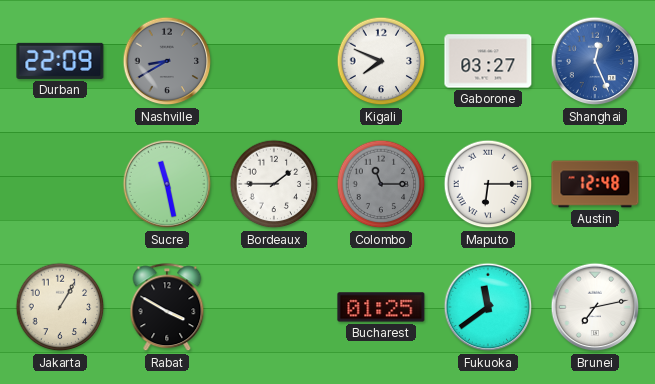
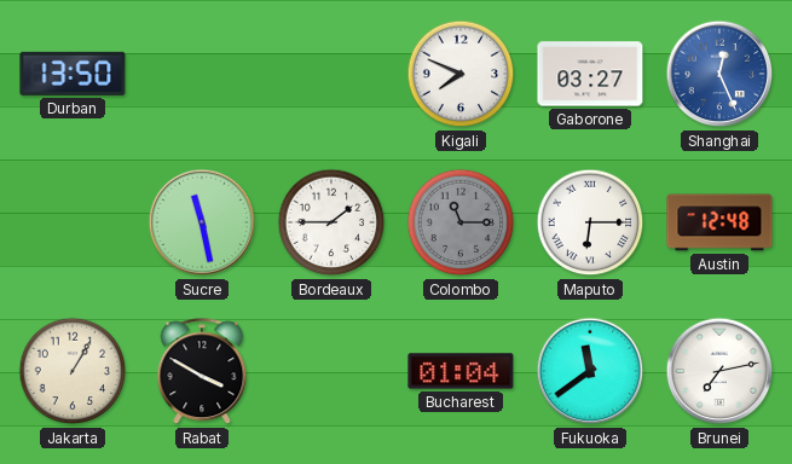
Durban: 22:09 -> 13:50 (73, 74)
Nashville: 8:40 -> none (167, 61)
Bucharest: 01:25 -> 01:04 (461, 371)
